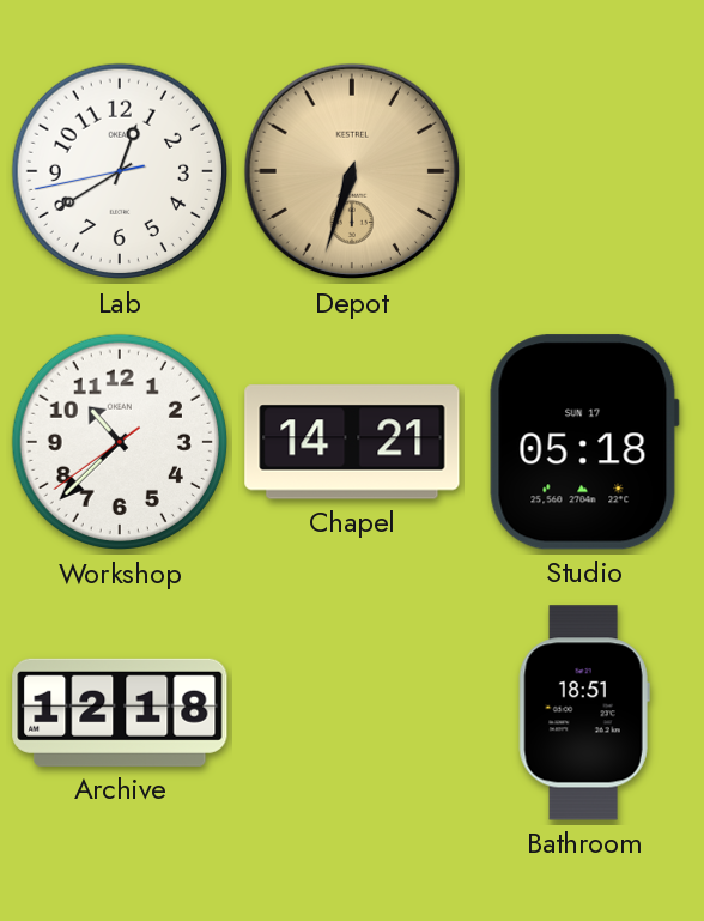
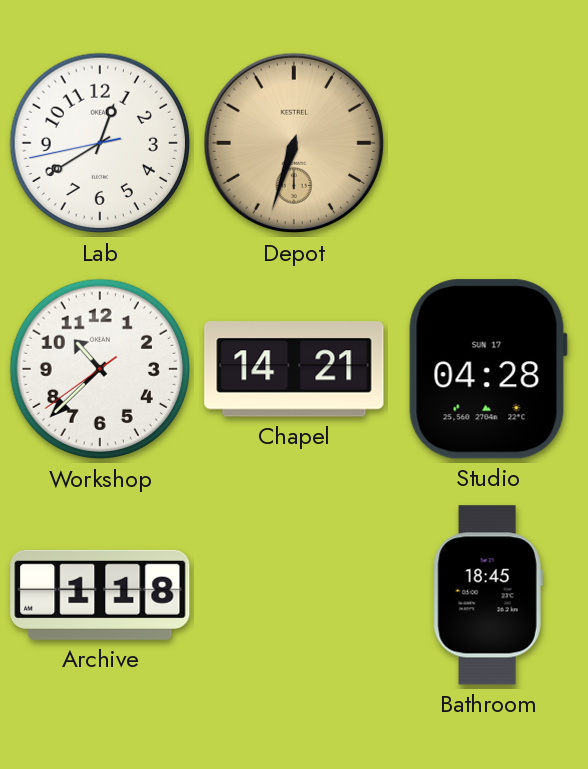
Studio: 05:18 -> 04:28 (488, 369)
Archive: 12:18 -> 1:18 (100, 595)
Bathroom: 18:51 -> 18:45 (488, 595)
